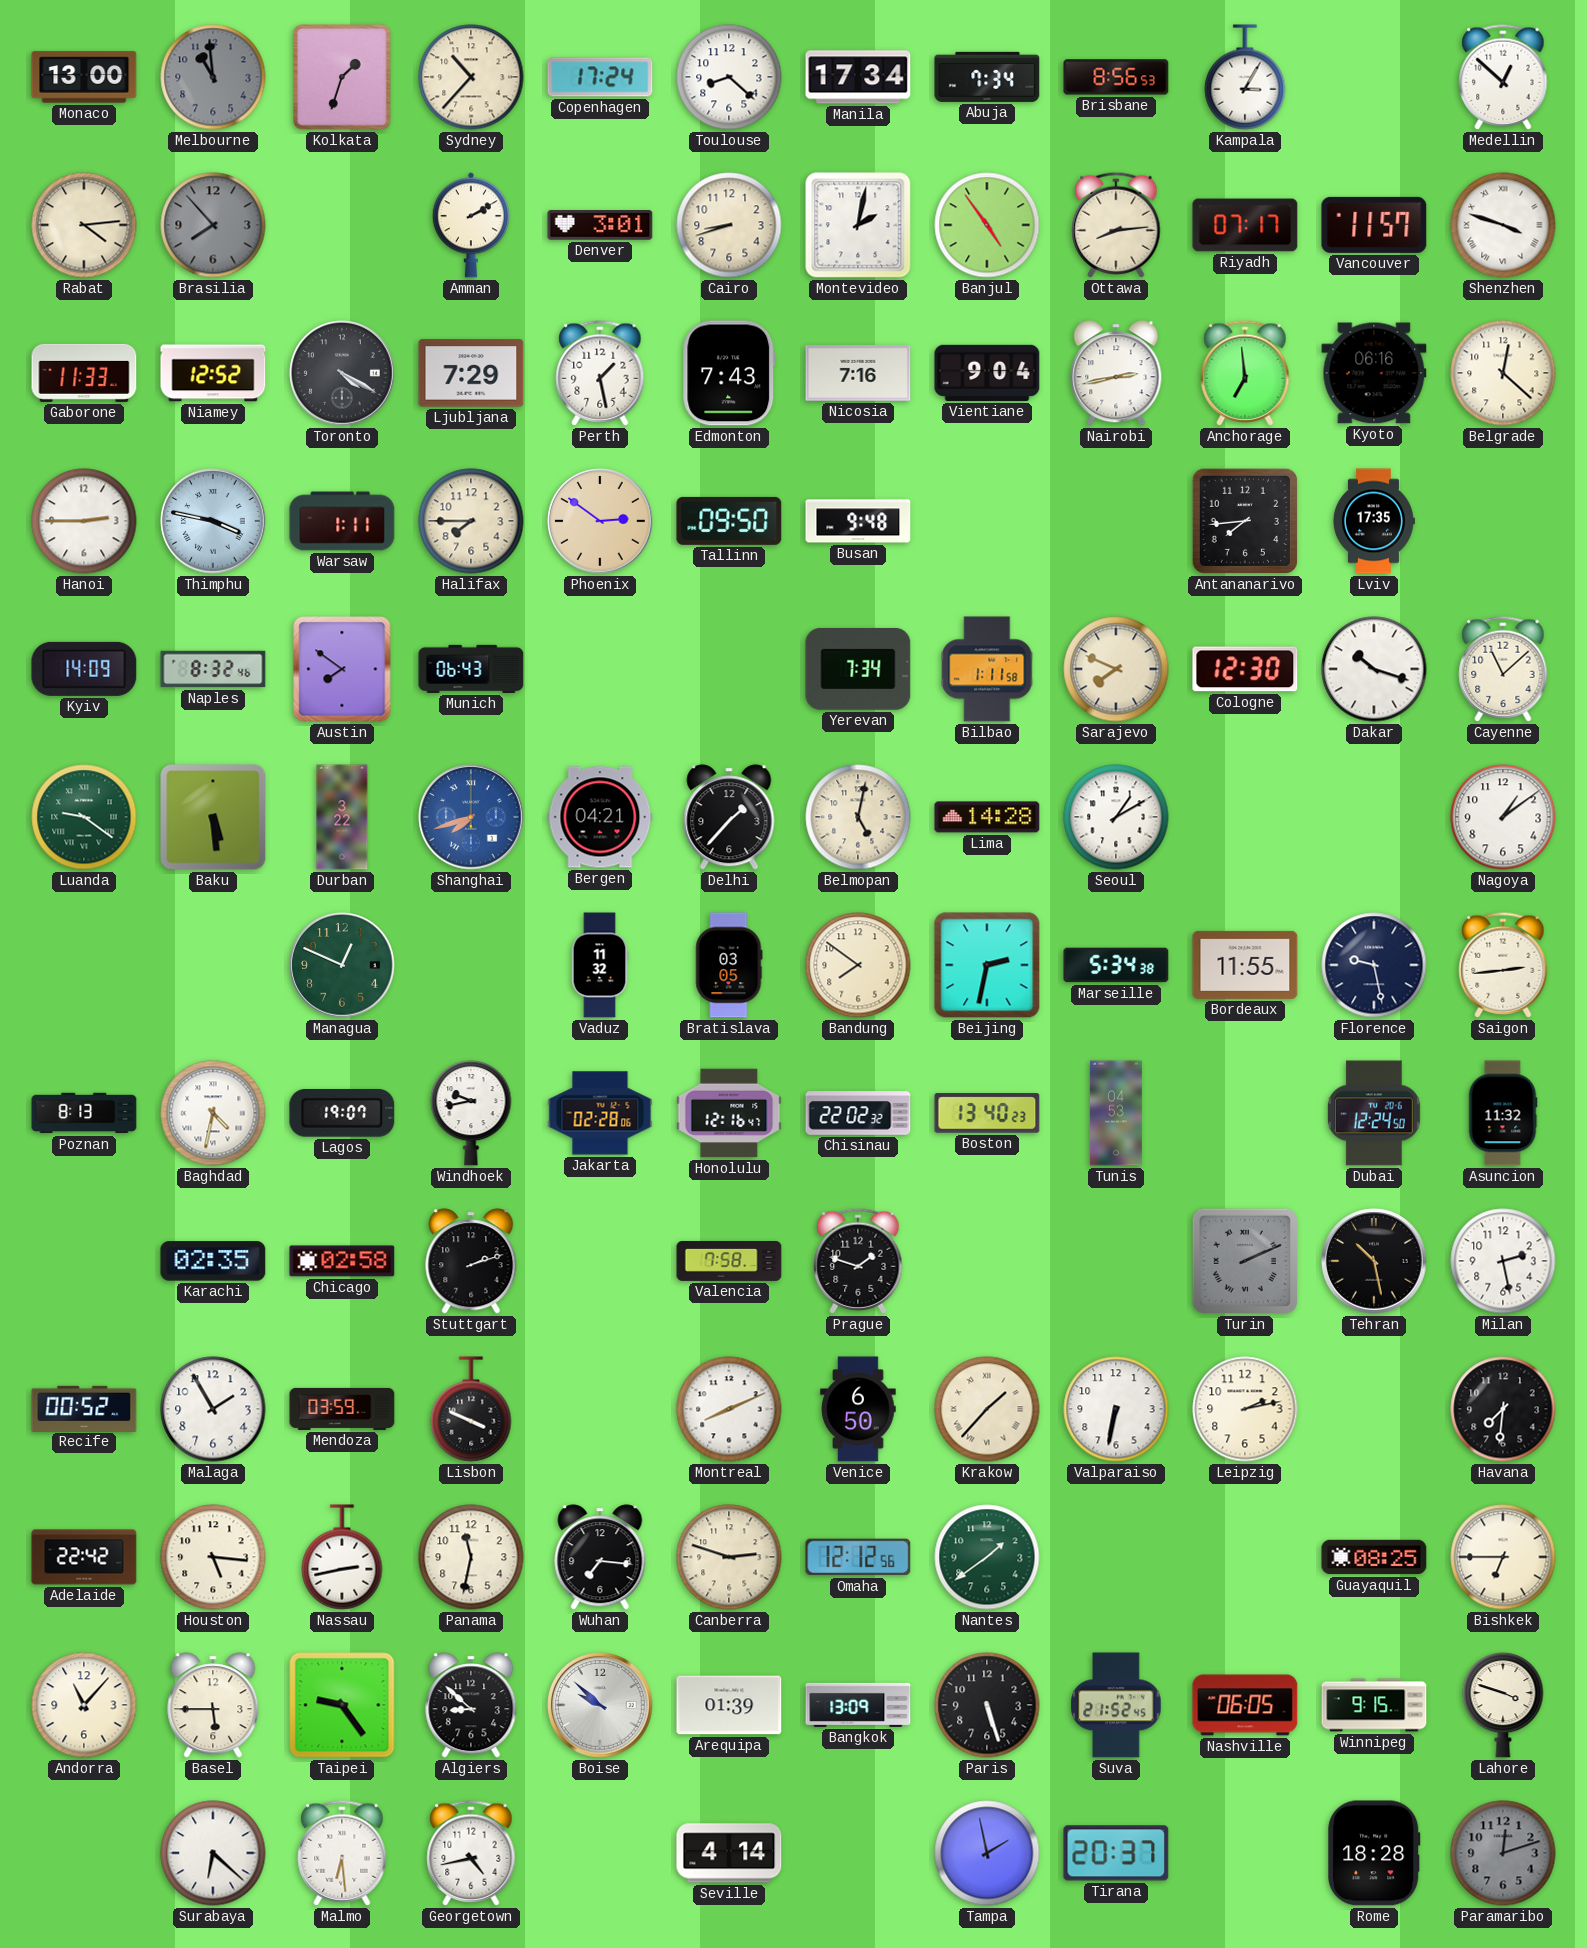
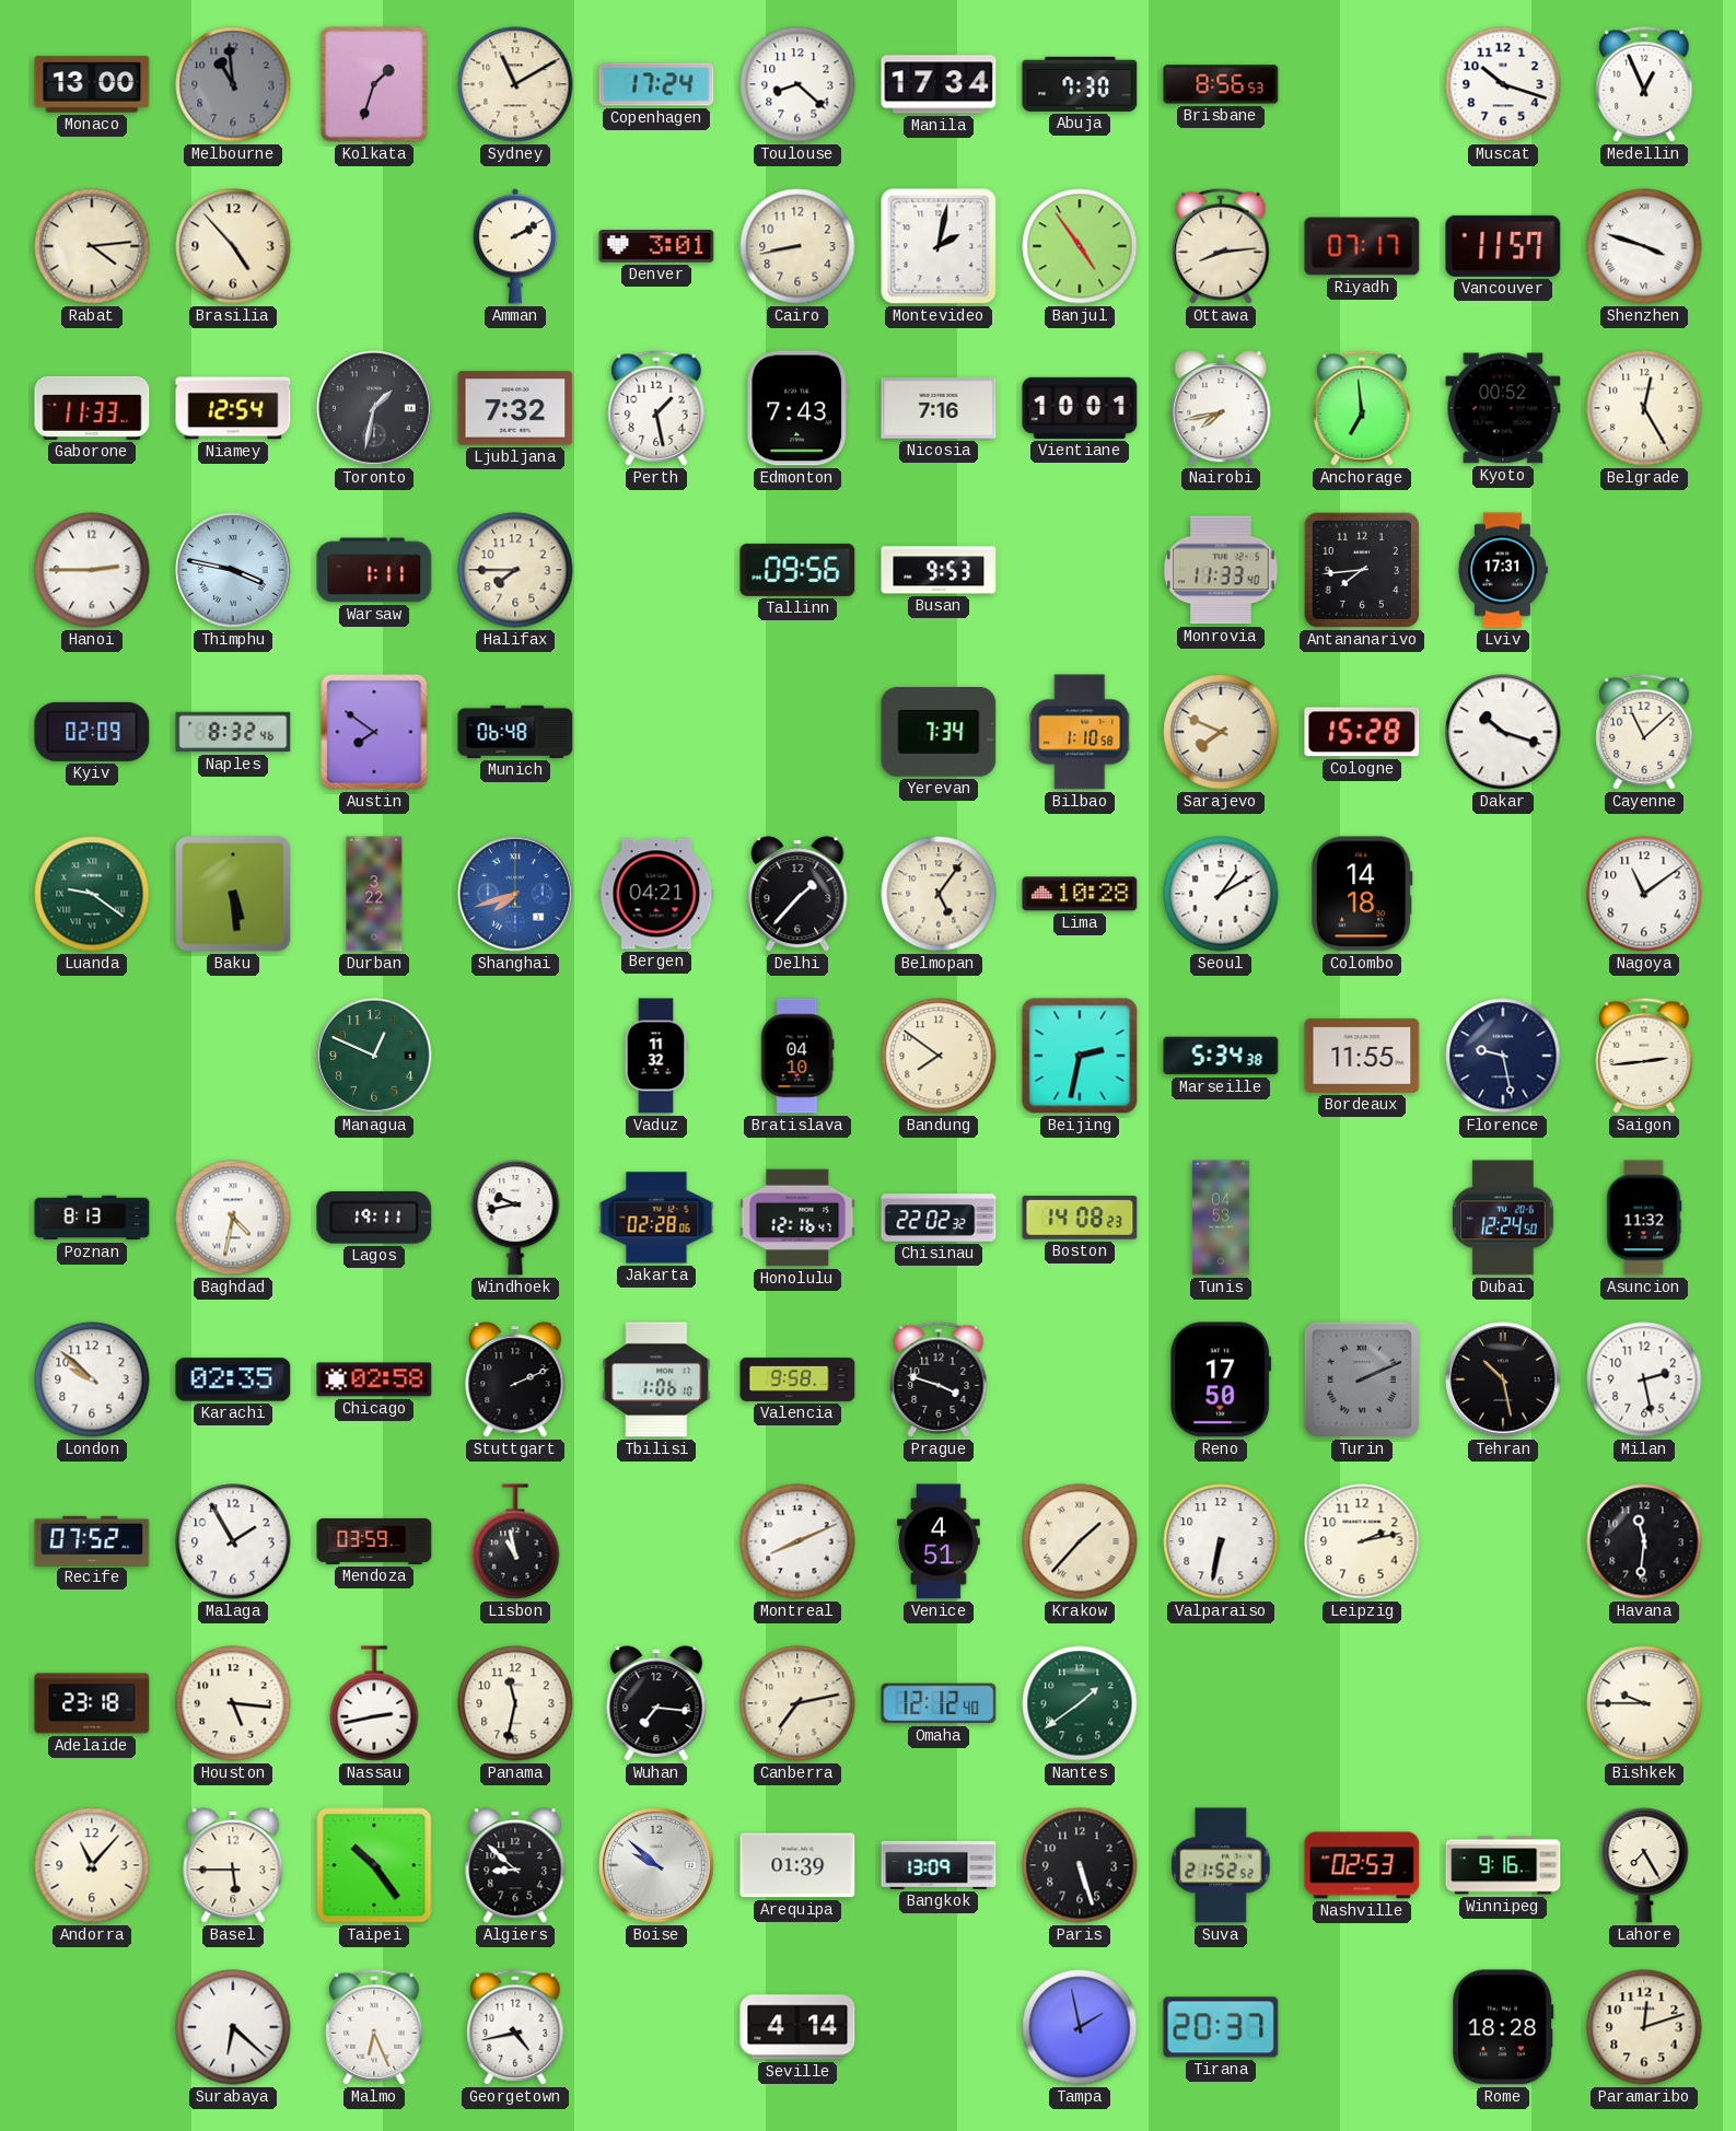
Sydney: 10:37 -> 11:10 (515, 84)
Abuja: 7:34 -> 7:30 (1080, 84)
Kampala: 3:05 -> none (1245, 77)
Muscat: none -> 10:18 (1503, 84)
Medellin: 12:52 -> 12:56 (1644, 84)
Brasilia: 7:53 -> 4:53 (233, 246)
Brasilia dial: grey -> cream (233, 246)
Cairo: 8:42 -> 8:43 (797, 246)
Niamey: 12:52 -> 12:54 (233, 408)
Toronto: 4:20 -> 1:32 (374, 408)
Ljubljana: 7:29 -> 7:32 (515, 408)
Vientiane: 9:04 -> 10:01 (1080, 408)
Nairobi: 2:43 -> 7:43 (1221, 408)
Kyoto: 06:16 -> 00:52 (1503, 408)
Belgrade: 12:22 -> 12:25 (1644, 408)
Phoenix: 2:51 -> none (600, 521)
Tallinn: 09:50 -> 09:56 (797, 570)
Busan: 9:48 -> 9:53 (939, 570)
Monrovia: none -> 11:33 (1221, 570)
Lviv: 17:35 -> 17:31 (1502, 570)
Kyiv: 14:09 -> 02:09 (92, 732)
Munich: 06:43 -> 06:48 (515, 732)
Bilbao: 1:11 -> 1:10 (1080, 732)
Cologne: 12:30 -> 15:28 (1362, 732)
Belmopan: 5:02 -> 5:06 (939, 894)
Lima: 14:28 -> 10:28 (1080, 894)
Colombo: none -> 14:18 (1363, 894)
Nagoya: 1:09 -> 11:09 (1644, 894)
Bratislava: 03:05 -> 04:10 (797, 1056)
Lagos: 19:07 -> 19:11 (374, 1218)
Boston: 13:40 -> 14:08 (1080, 1218)
London: none -> 9:52 (92, 1379)
Stuttgart: 2:12 -> 2:11 (515, 1379)
Tbilisi: none -> 1:06 (656, 1379)
Valencia: 7:58 -> 9:58 (797, 1379)
Prague: 1:48 -> 3:48 (939, 1379)
Reno: none -> 17:50 (1221, 1379)
Recife: 00:52 -> 07:52 (92, 1540)
Lisbon: 3:49 -> 10:58 (515, 1541)
Venice: 6:50 -> 4:51 (939, 1541)
Havana: 7:31 -> 11:31 (1644, 1541)
Adelaide: 22:42 -> 23:18 (92, 1703)
Canberra: 2:48 -> 7:13 (797, 1703)
Omaha: 12:12:56 -> 12:12:40 (939, 1703)
Guayaquil: 08:25 -> none (1374, 1557)
Bishkek: 6:45 -> 9:45 (1644, 1703)
Taipei: 9:24 -> 10:24 (374, 1865)
Suva: 21:52:45 -> 21:52:52 (1221, 1865)
Nashville: 06:05 -> 02:53 (1362, 1865)
Winnipeg: 9:15 -> 9:16 (1503, 1865)
Lahore: 3:48 -> 7:25 (1644, 1866)
Malmo: 6:29 -> 6:26 (374, 2027)
Paramaribo dial: grey -> cream (1644, 2027)
